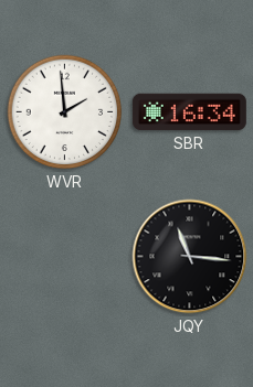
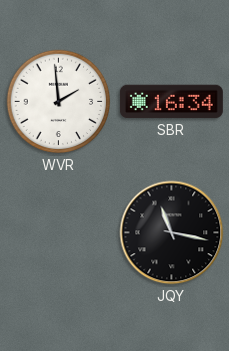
JQY: 11:16 -> 11:17 (172, 233)
